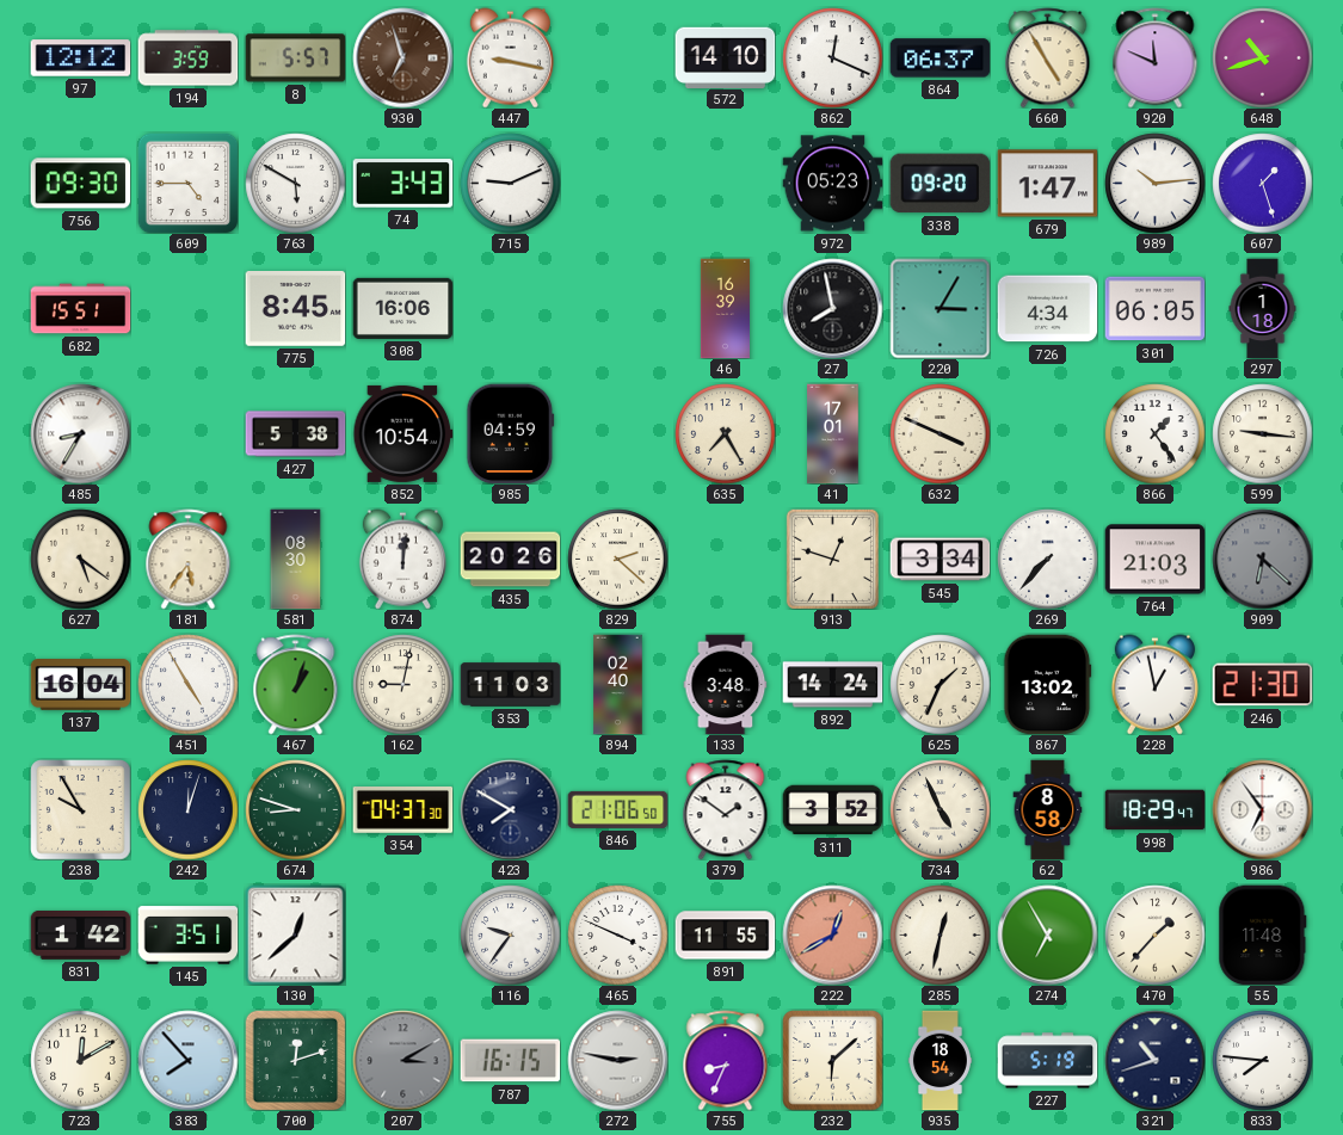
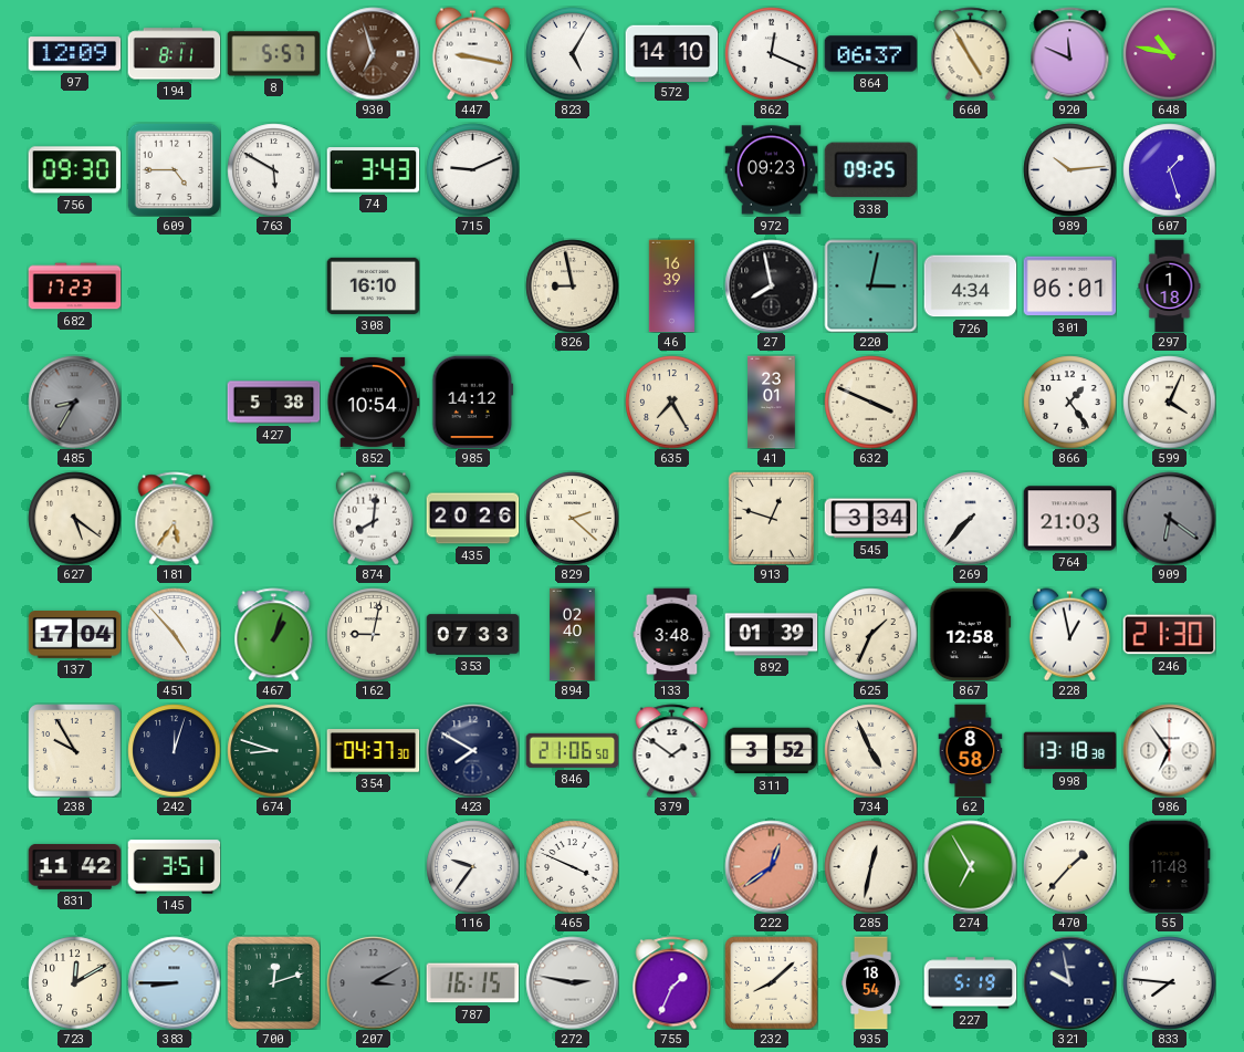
97: 12:12 -> 12:09 (74, 54)
194: 3:59 -> 8:11 (174, 54)
823: none -> 5:05 (572, 53)
648: 10:42 -> 10:47 (1169, 53)
972: 05:23 -> 09:23 (771, 170)
338: 09:20 -> 09:25 (870, 170)
679: 1:47 -> none (1047, 184)
682: 15:51 -> 17:23 (74, 287)
775: 8:45 -> none (295, 309)
308: 16:06 -> 16:10 (373, 285)
826: none -> 8:58 (572, 285)
220: 3:05 -> 3:02 (870, 285)
301: 06:05 -> 06:01 (1069, 287)
485 dial: white -> grey (74, 402)
985: 04:59 -> 14:12 (473, 402)
41: 17:01 -> 23:01 (772, 402)
599: 9:16 -> 4:04 (1169, 402)
581: 08:30 -> none (296, 559)
874: 12:01 -> 8:01 (373, 518)
909: 6:22 -> 6:21 (1169, 518)
137: 16:04 -> 17:04 (74, 635)
451: 4:55 -> 4:53 (174, 634)
353: 11:03 -> 07:33 (472, 635)
892: 14:24 -> 01:39 (771, 635)
867: 13:02 -> 12:58 (971, 634)
998: 18:29 -> 13:18 (1069, 751)
831: 1:42 -> 11:42 (74, 866)
130: 12:38 -> none (295, 934)
891: 11:55 -> none (725, 936)
222: 12:40 -> 12:39 (771, 866)
383: 7:53 -> 8:45 (174, 982)
755: 8:34 -> 1:34 (672, 982)
232: 6:08 -> 8:08 (771, 982)
321: 10:42 -> 9:58 (1069, 982)
